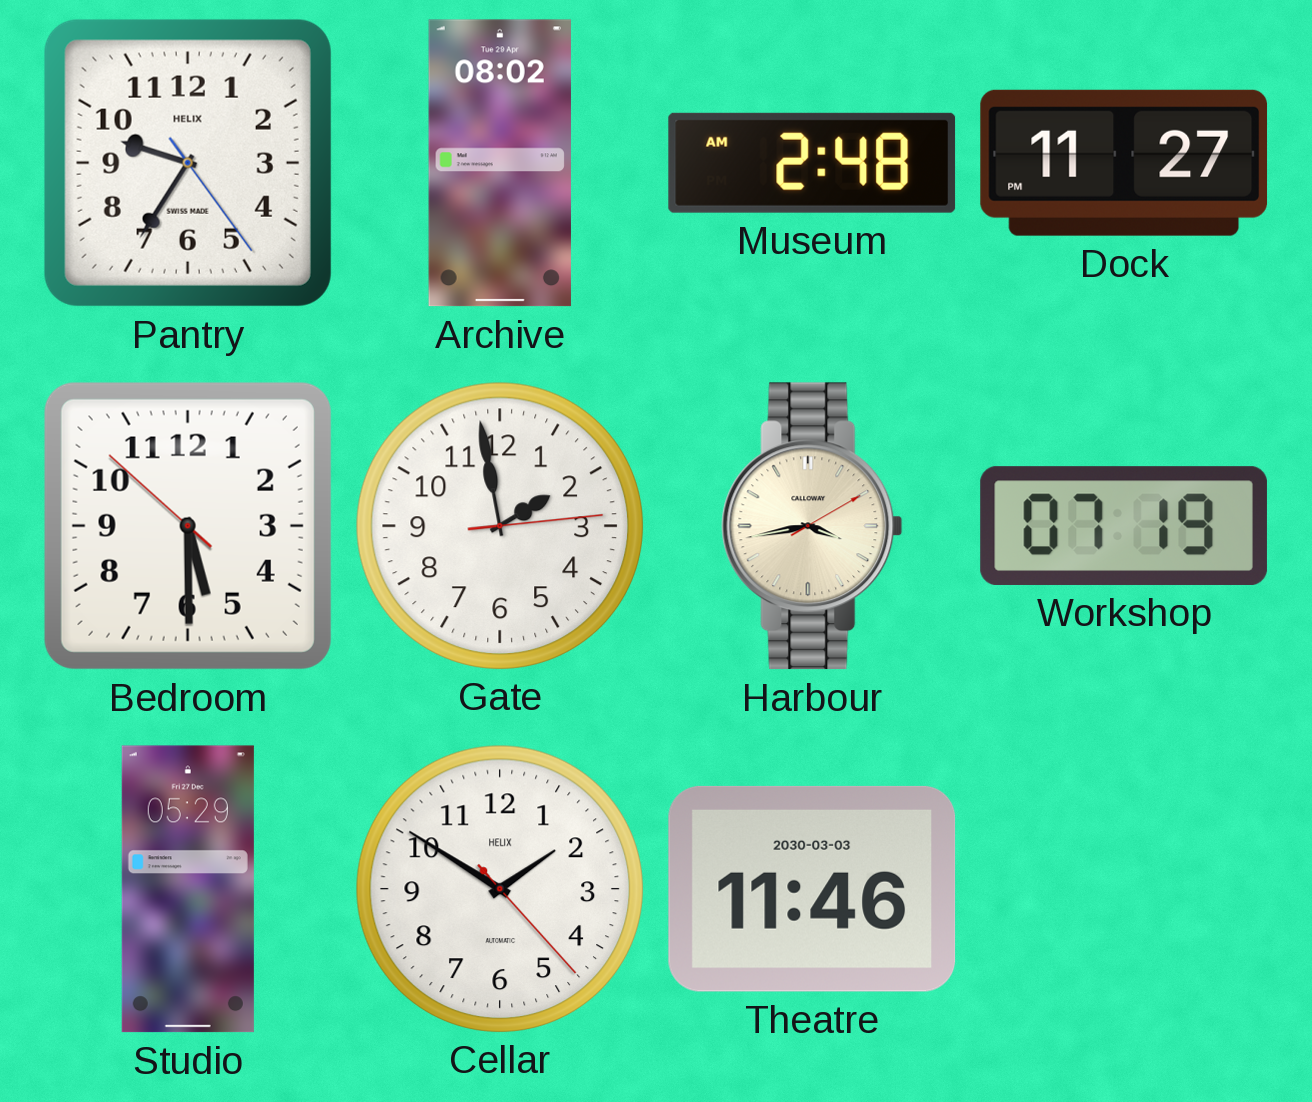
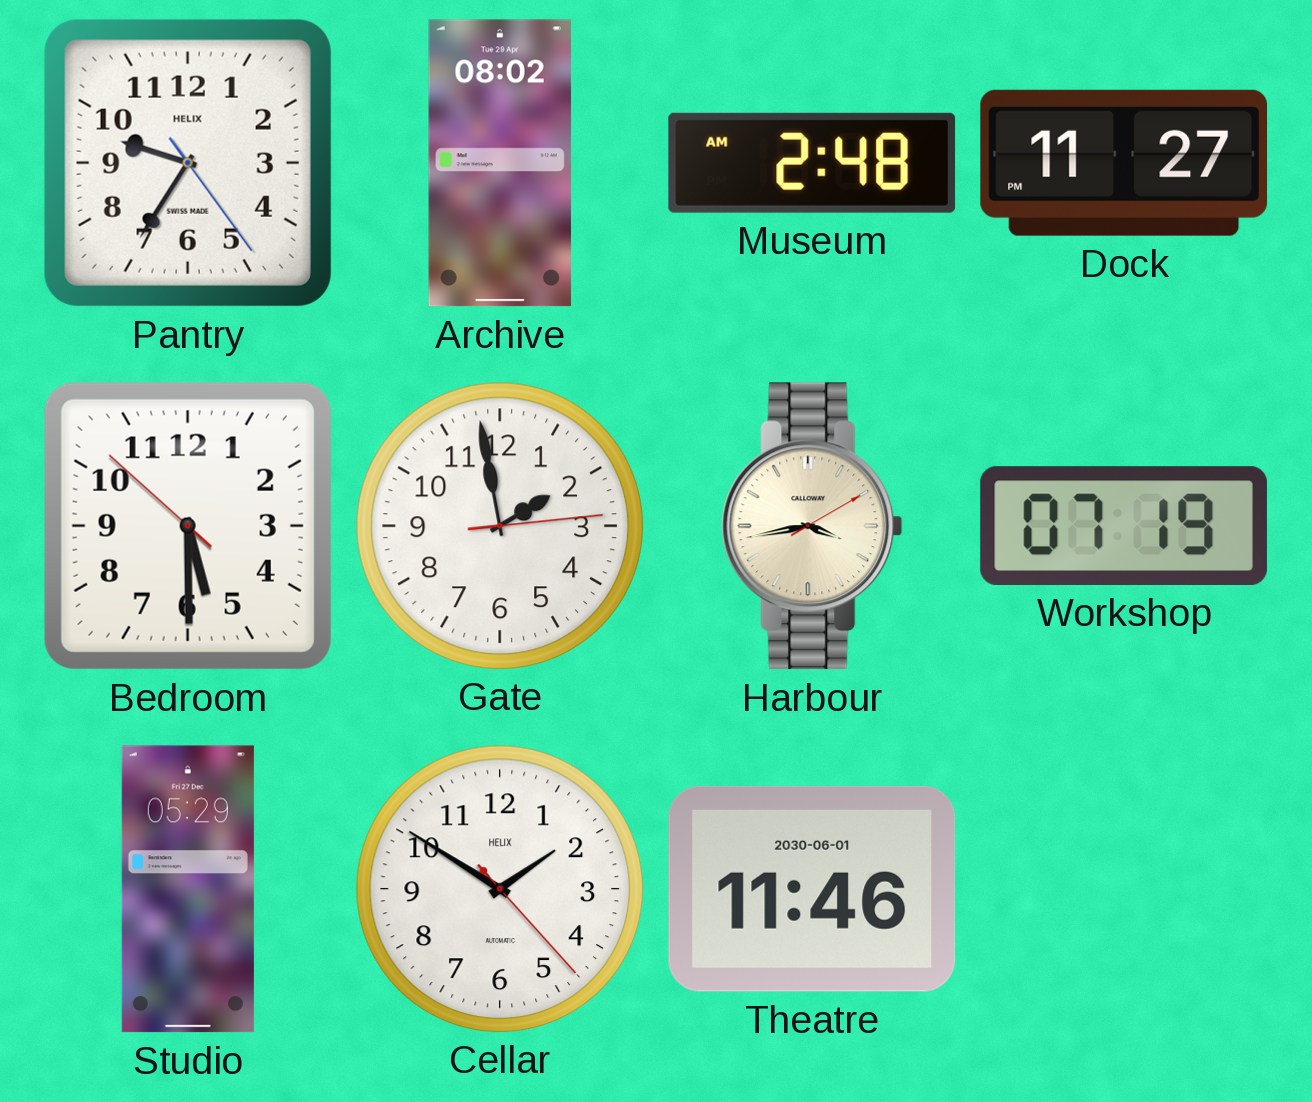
Theatre date: 2030-03-03 -> 2030-06-01 (812, 889)
